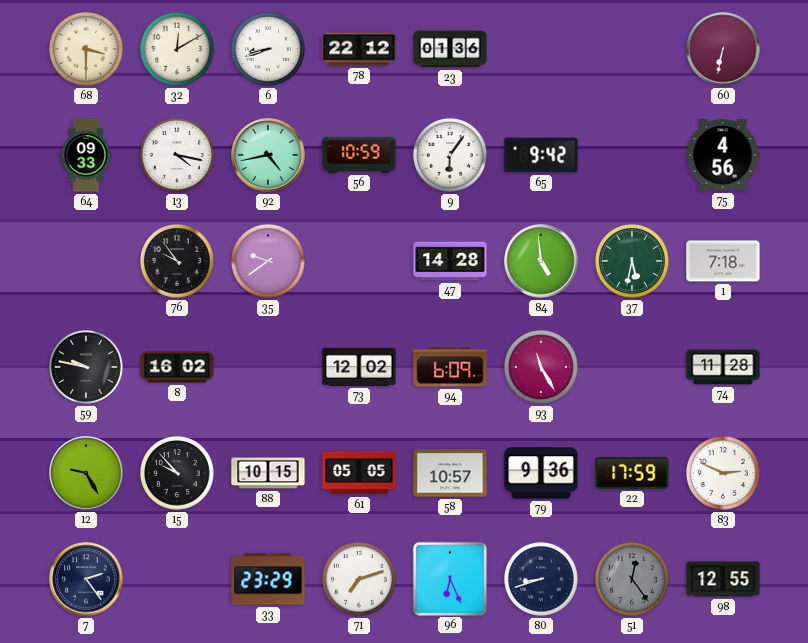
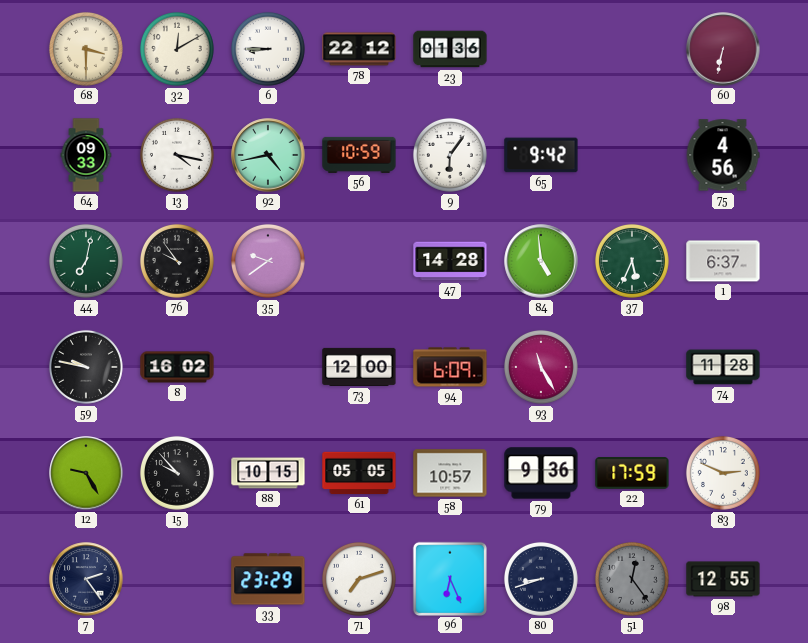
6: 8:42 -> 8:45 (268, 49)
44: none -> 7:02 (86, 261)
37: 5:32 -> 5:34 (632, 261)
1: 7:18 -> 6:37 (723, 261)
73: 12:02 -> 12:00 (359, 367)
